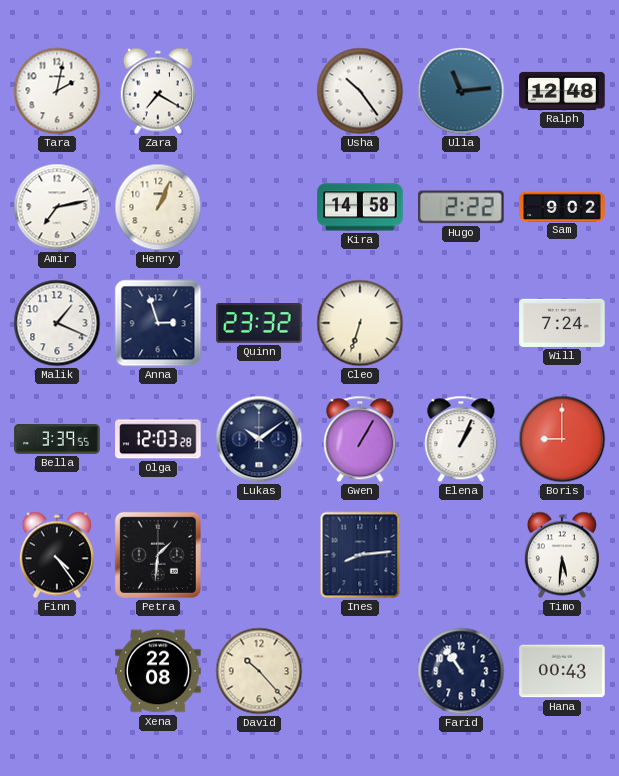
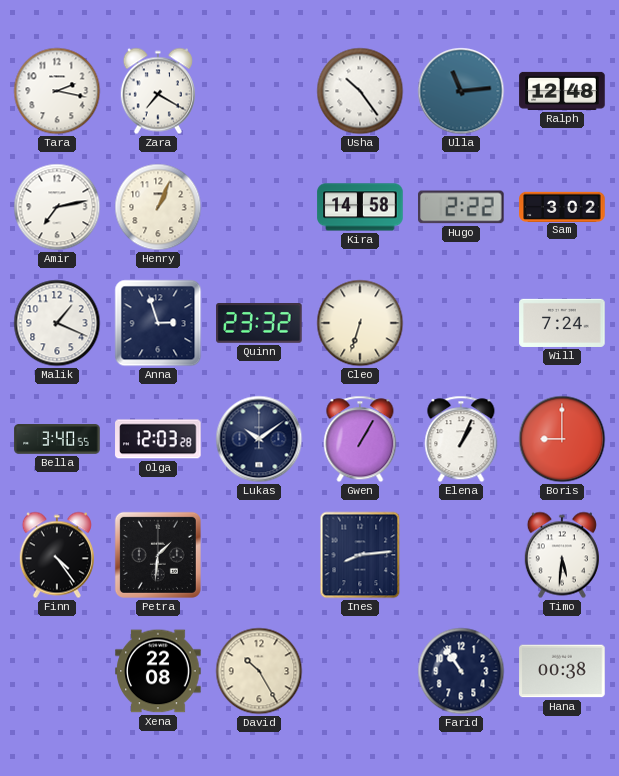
Tara: 2:02 -> 2:17 (57, 91)
Sam: 9:02 -> 3:02 (562, 206)
Bella: 3:39 -> 3:40 (57, 439)
David: 10:23 -> 10:25 (259, 671)
Hana: 00:43 -> 00:38 (562, 671)
